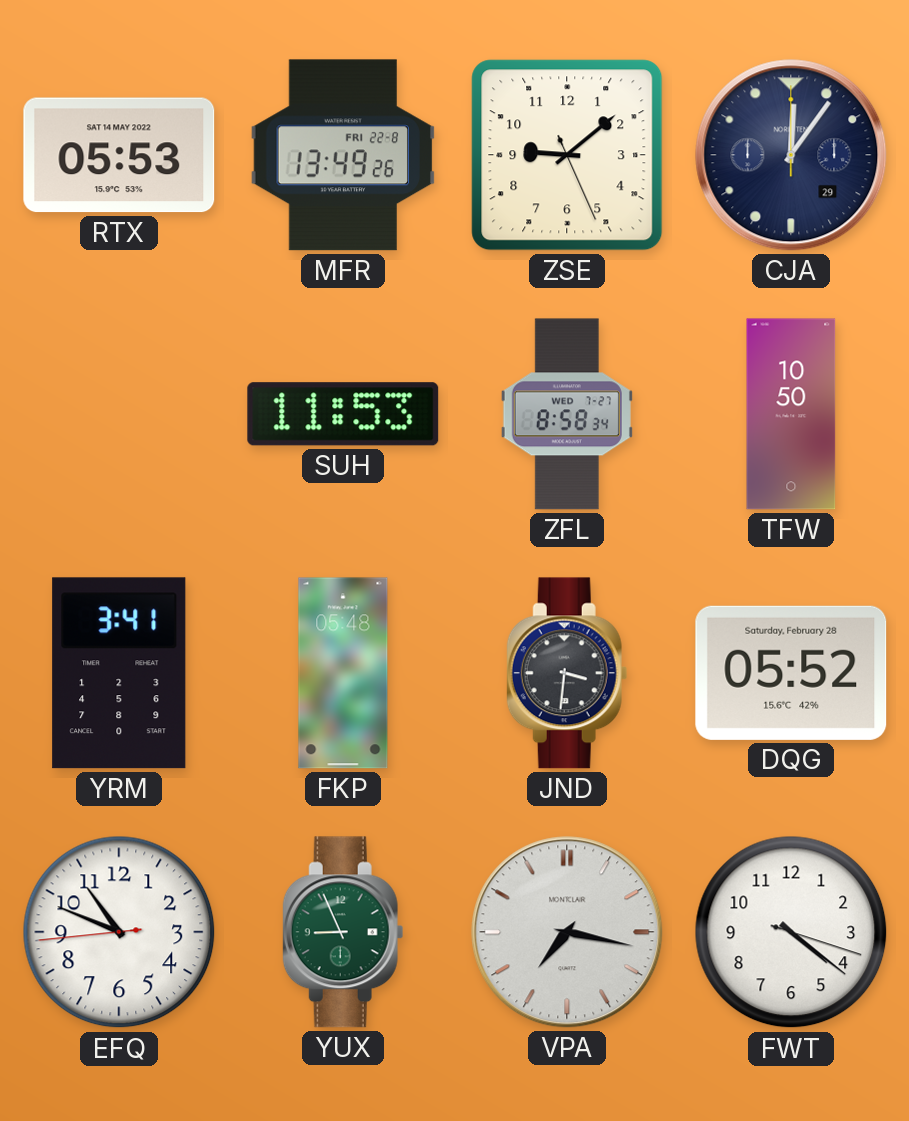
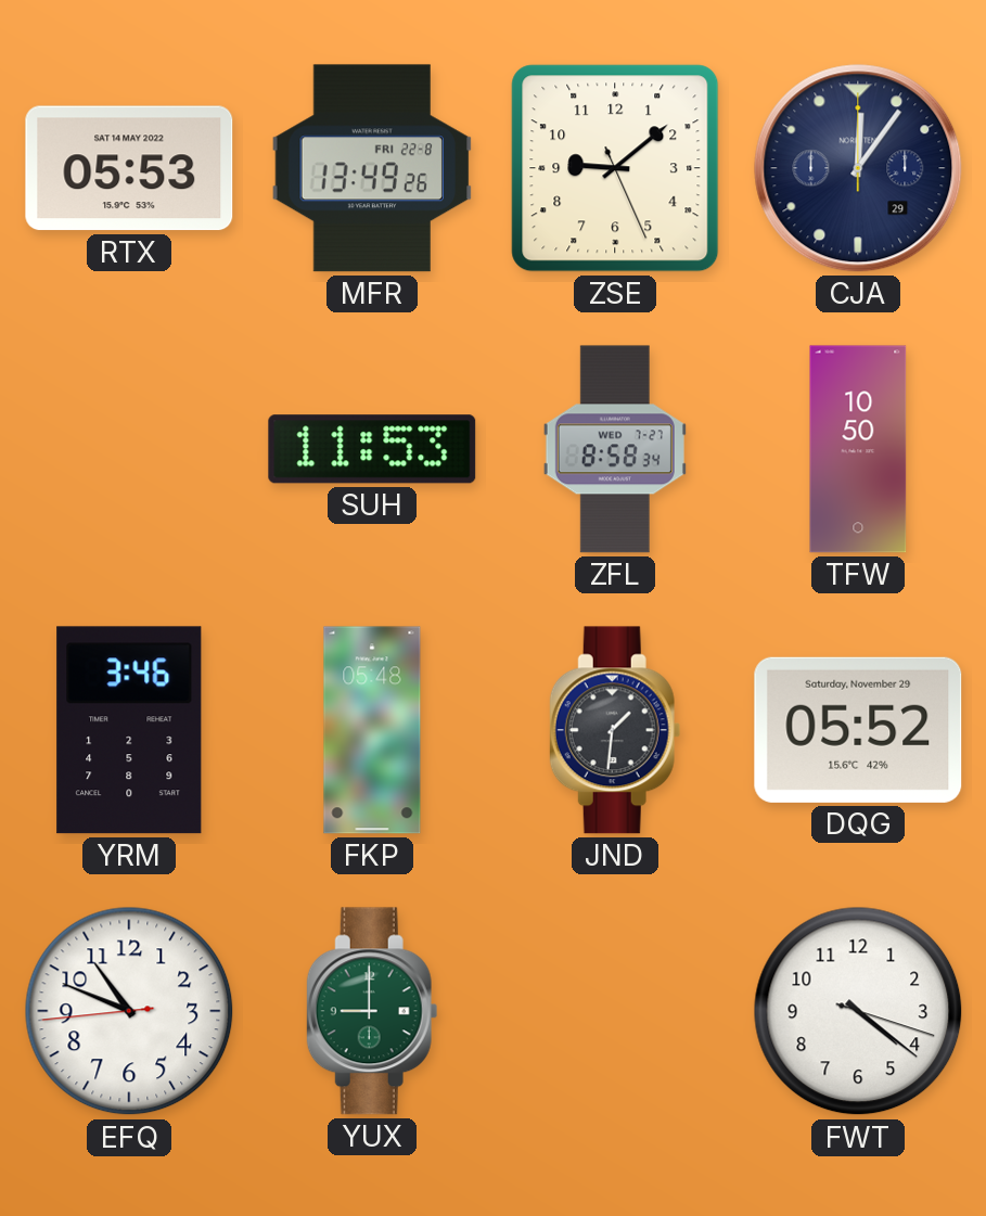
YRM: 3:41 -> 3:46 (129, 730)
JND: 3:31 -> 1:31 (615, 730)
DQG date: Saturday, February 28 -> Saturday, November 29 (858, 730)
YUX: 8:56 -> 9:00 (372, 1011)
VPA: 7:17 -> none (567, 932)
